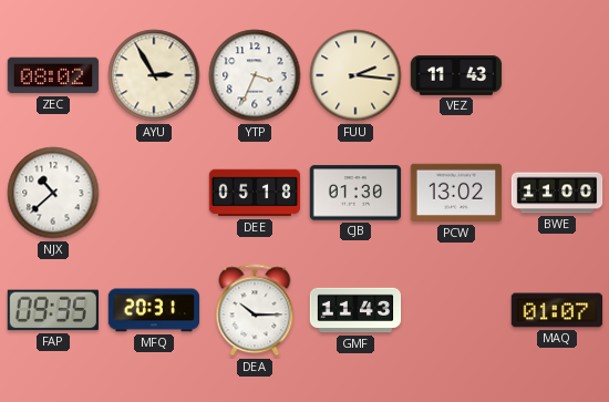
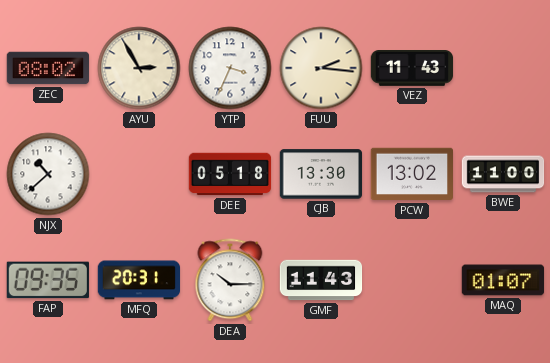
CJB: 01:30 -> 13:30 (321, 174)
